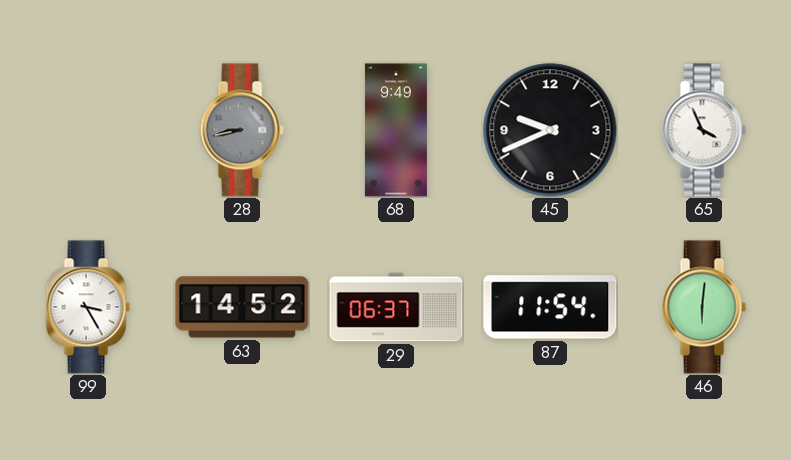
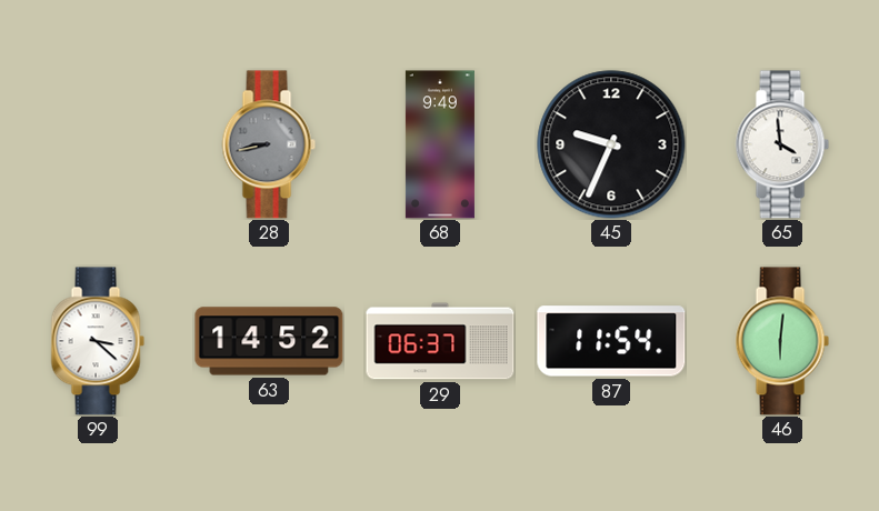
45: 9:41 -> 9:34 (611, 144)
65: 3:56 -> 3:59 (782, 144)
99: 3:25 -> 3:22 (98, 341)
